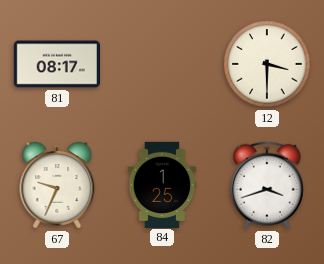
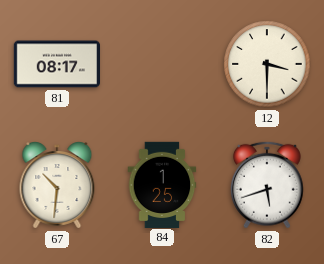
67: 9:34 -> 10:31 (57, 185)
82: 3:42 -> 5:42 (267, 185)
